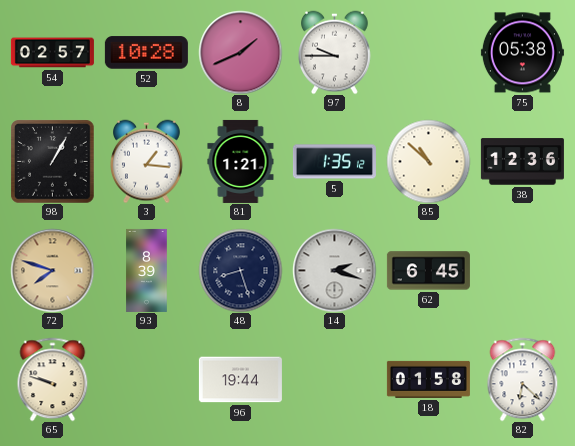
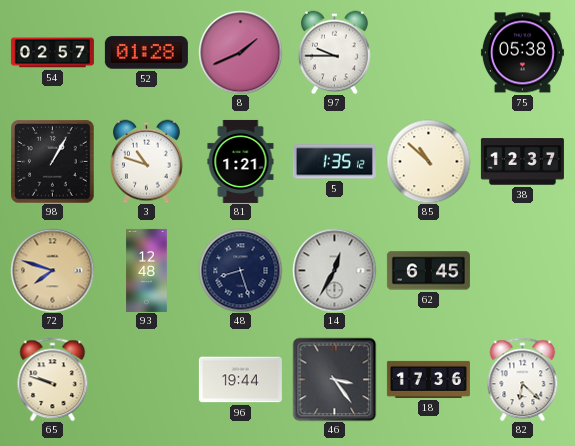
52: 10:28 -> 01:28 (146, 53)
3: 1:16 -> 10:48 (147, 161)
38: 12:36 -> 12:37 (522, 162)
93: 8:39 -> 12:48 (147, 270)
14: 2:18 -> 12:35 (334, 270)
46: none -> 3:24 (334, 379)
18: 01:58 -> 17:36 (428, 379)
